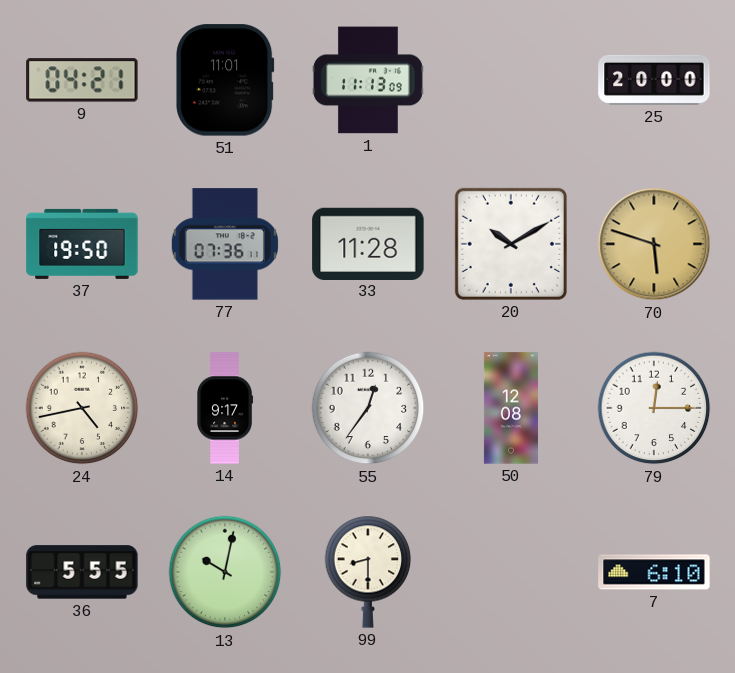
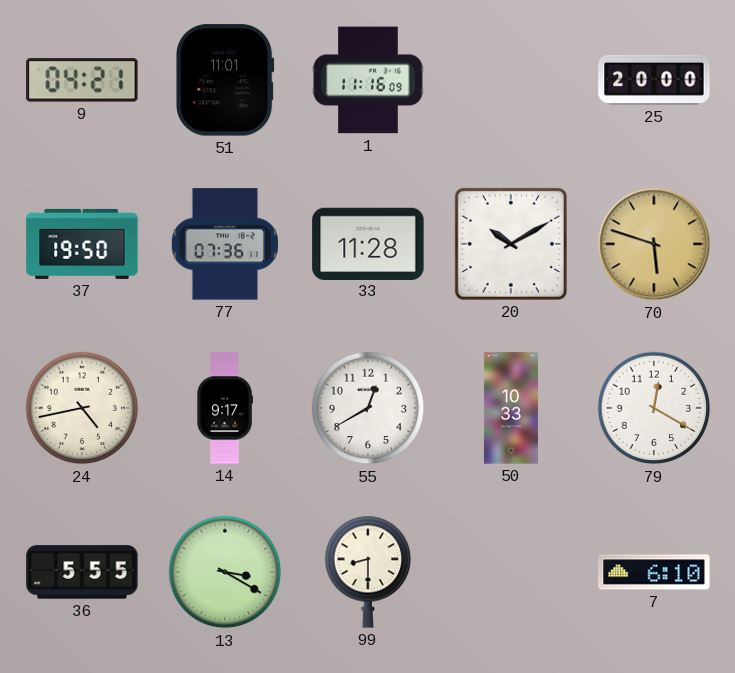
1: 11:13 -> 11:16 (368, 80)
55: 12:36 -> 12:40 (368, 408)
50: 12:08 -> 10:33 (511, 408)
79: 12:15 -> 12:20 (654, 408)
13: 10:02 -> 3:20 (225, 572)
